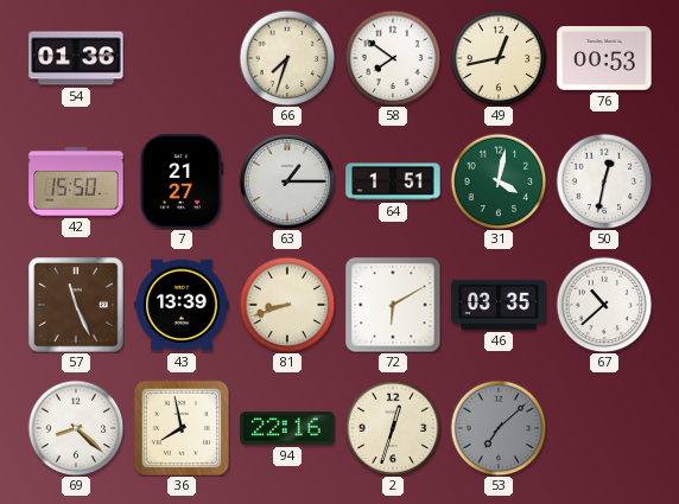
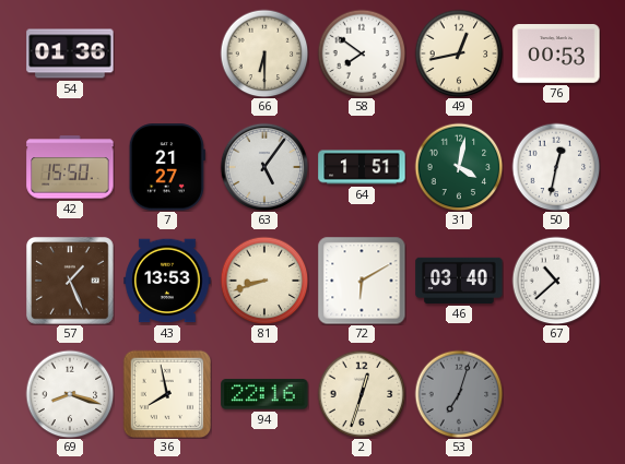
66: 7:33 -> 6:30 (264, 53)
63: 1:15 -> 5:06 (264, 167)
57: 11:26 -> 1:26 (71, 282)
43: 13:39 -> 13:53 (167, 281)
46: 03:35 -> 03:40 (459, 281)
69: 8:22 -> 8:18 (70, 394)
53: 7:08 -> 7:03 (459, 394)
